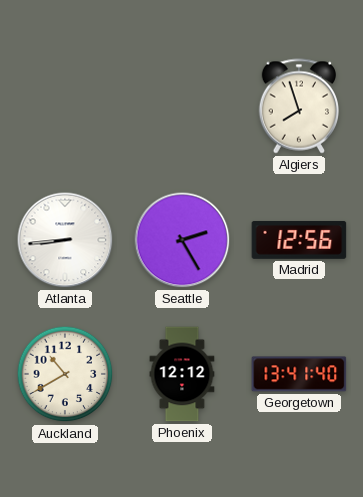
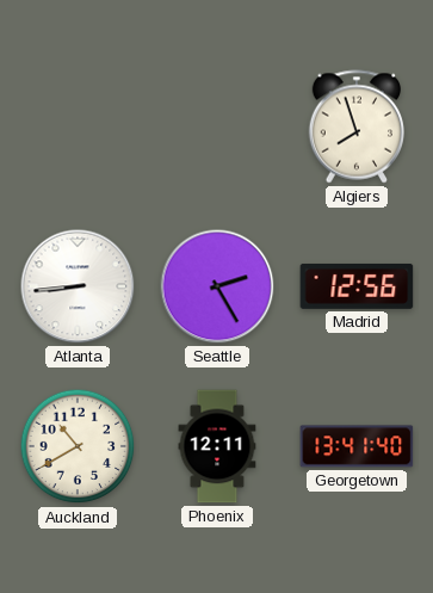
Phoenix: 12:12 -> 12:11 (217, 446)
